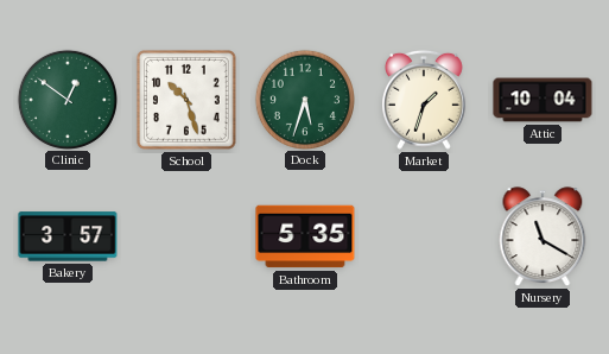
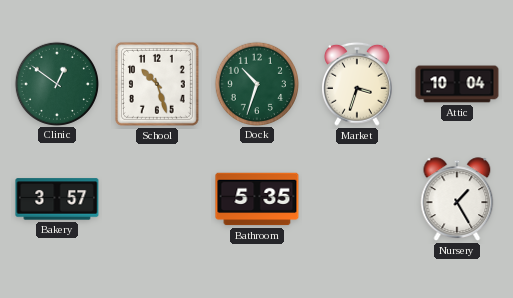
Dock: 5:33 -> 10:33 (256, 83)
Market: 1:33 -> 3:33 (358, 84)
Nursery: 11:20 -> 1:25 (457, 199)
